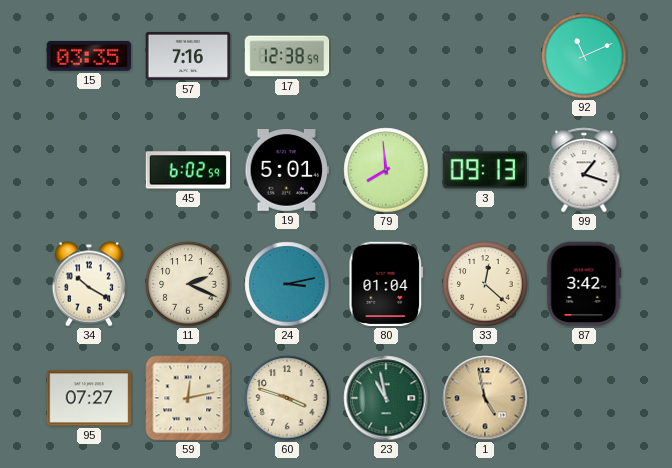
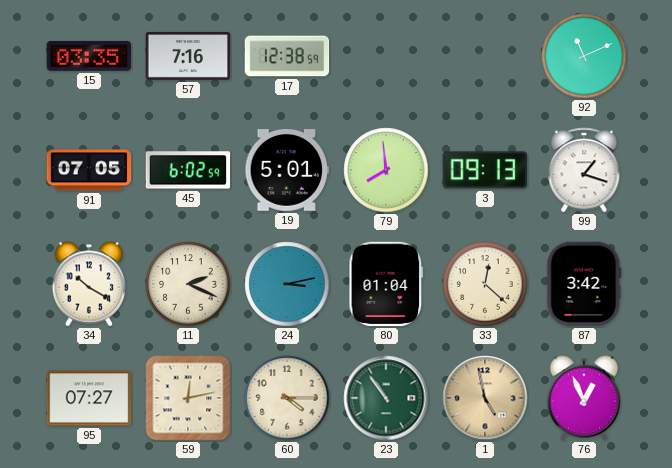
91: none -> 07:05 (89, 170)
60: 3:48 -> 4:15 (287, 398)
23: 10:58 -> 10:54 (386, 398)
76: none -> 12:56 (584, 398)
